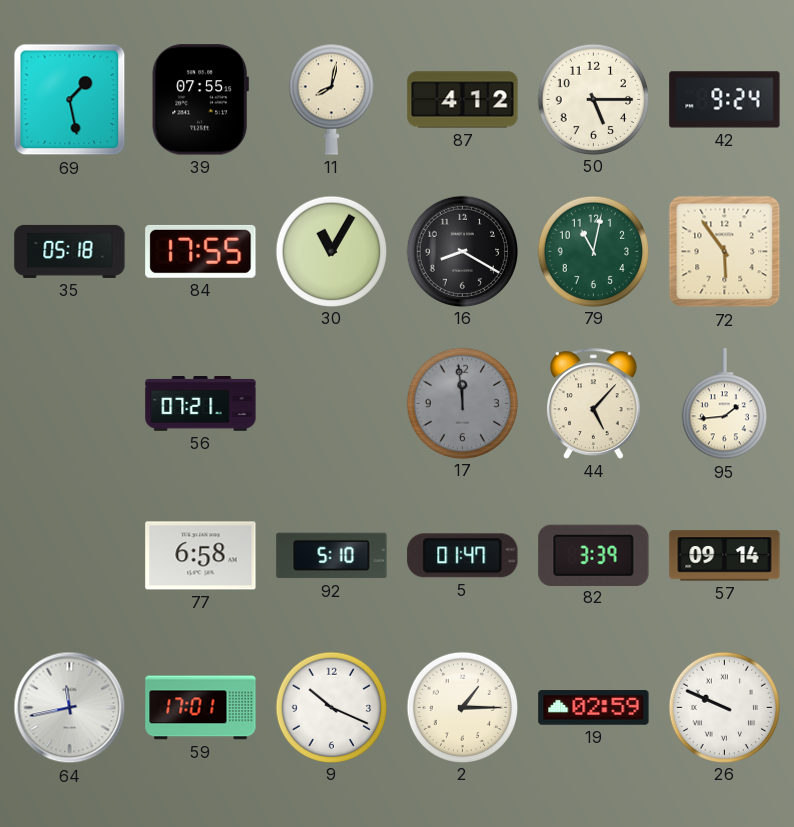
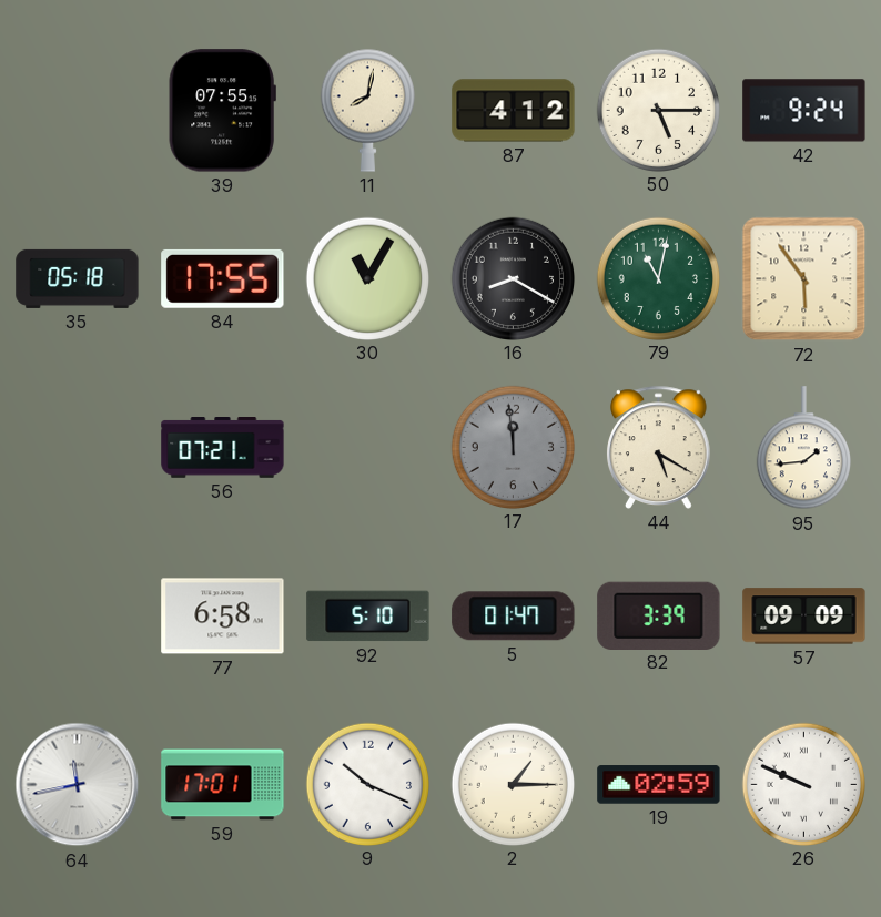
69: 1:28 -> none (70, 100)
44: 5:07 -> 5:20 (659, 447)
57: 09:14 -> 09:09 (804, 617)
